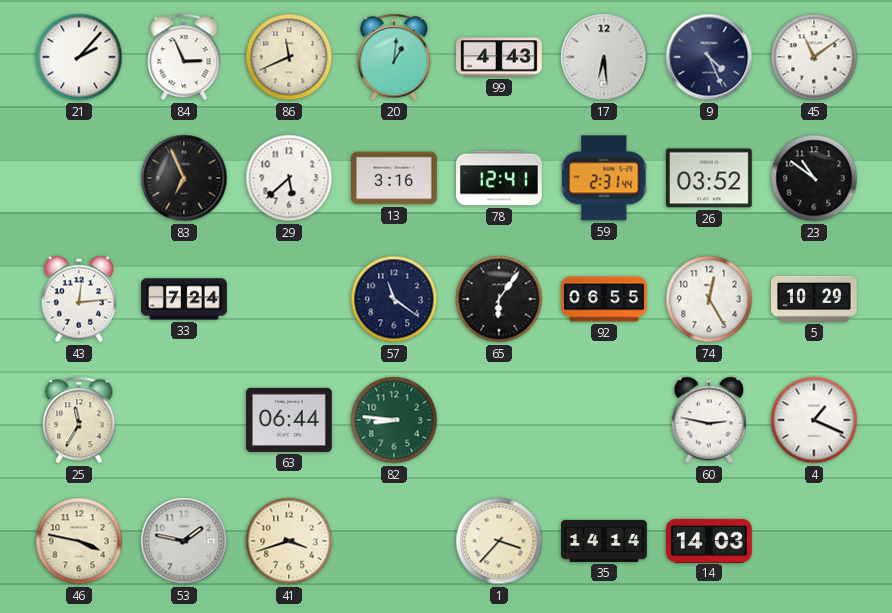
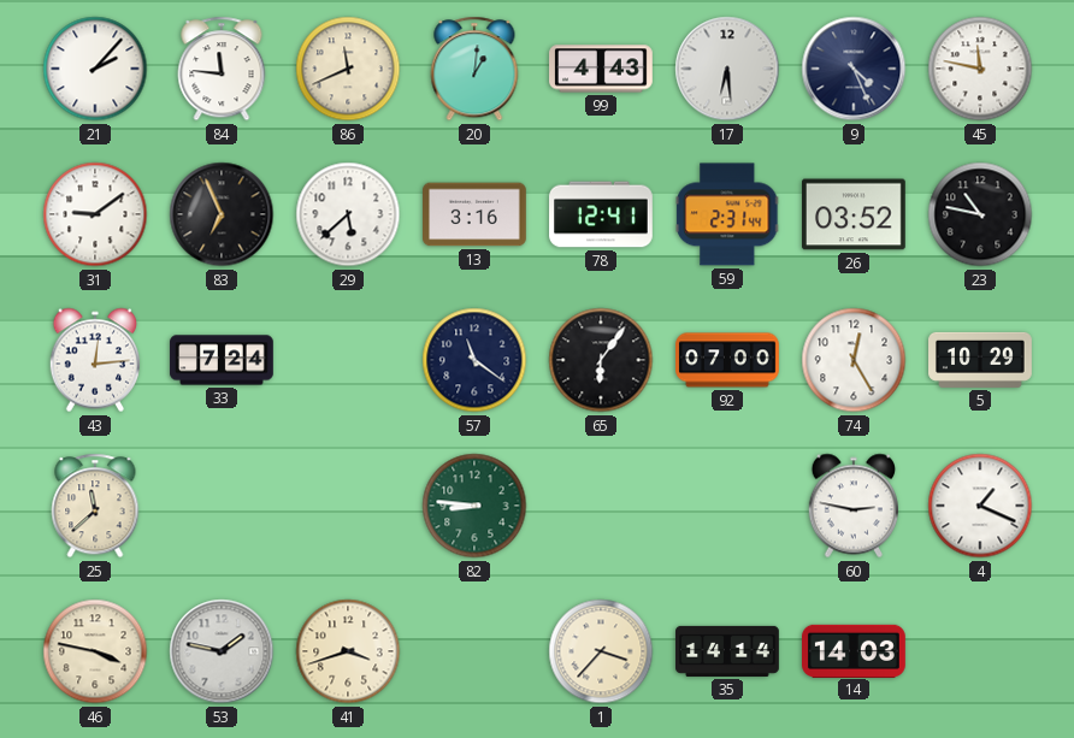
84: 2:56 -> 11:46 (222, 69)
45: 11:09 -> 11:47 (980, 69)
31: none -> 9:09 (95, 214)
23: 10:51 -> 10:47 (980, 214)
92: 06:55 -> 07:00 (727, 360)
25: 11:35 -> 11:38 (95, 506)
63: 06:44 -> none (290, 420)
